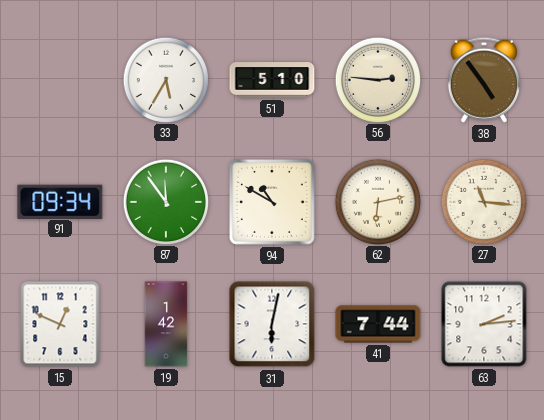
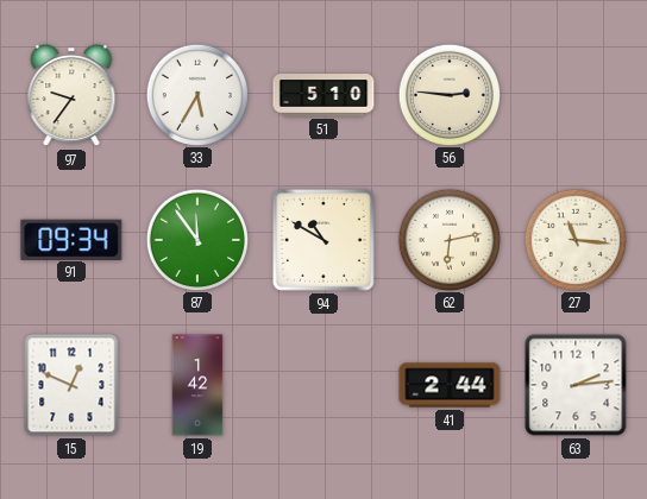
97: none -> 9:36 (71, 95)
38: 4:54 -> none (484, 80)
31: 6:02 -> none (272, 324)
41: 7:44 -> 2:44 (450, 385)
